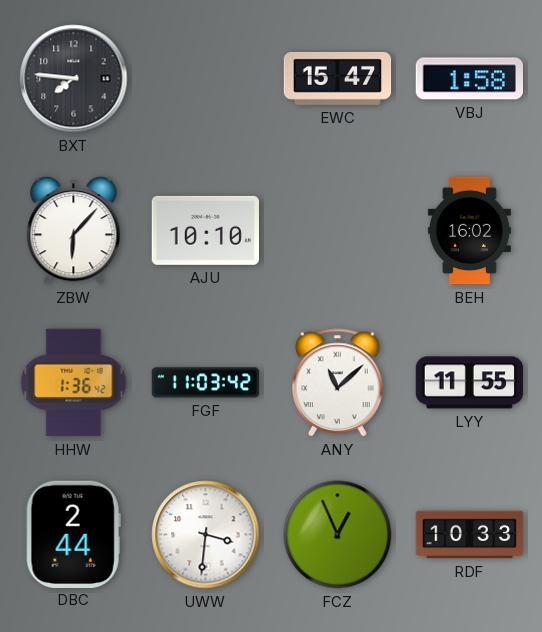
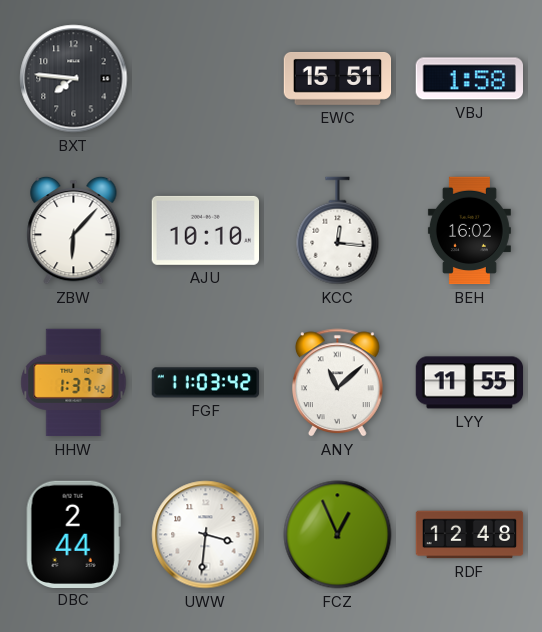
EWC: 15:47 -> 15:51 (338, 78)
KCC: none -> 12:16 (338, 231)
HHW: 1:36 -> 1:37 (74, 383)
RDF: 10:33 -> 12:48 (470, 535)
